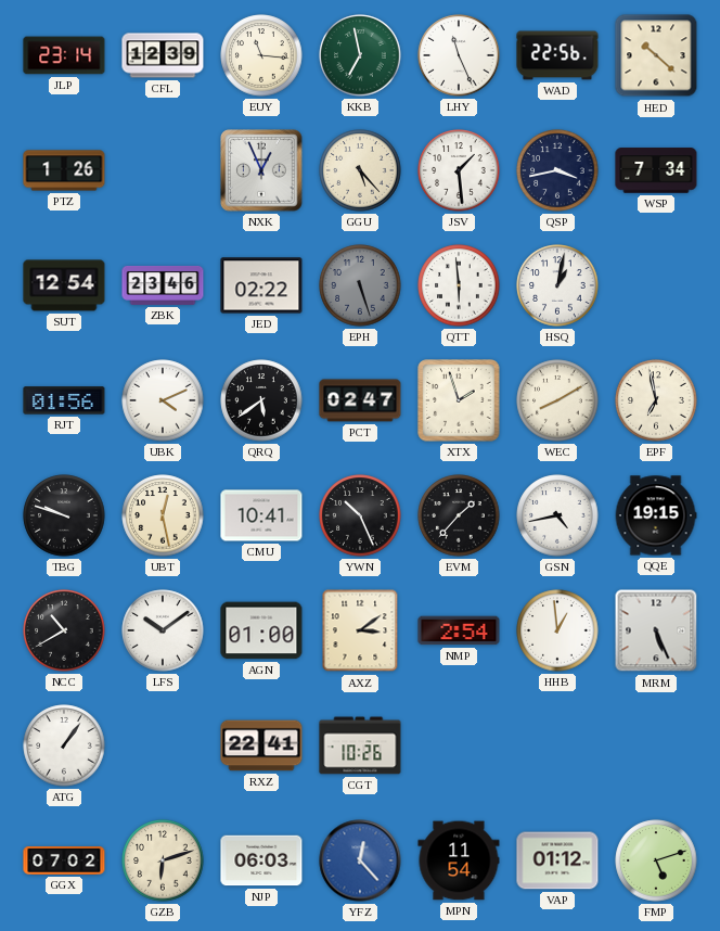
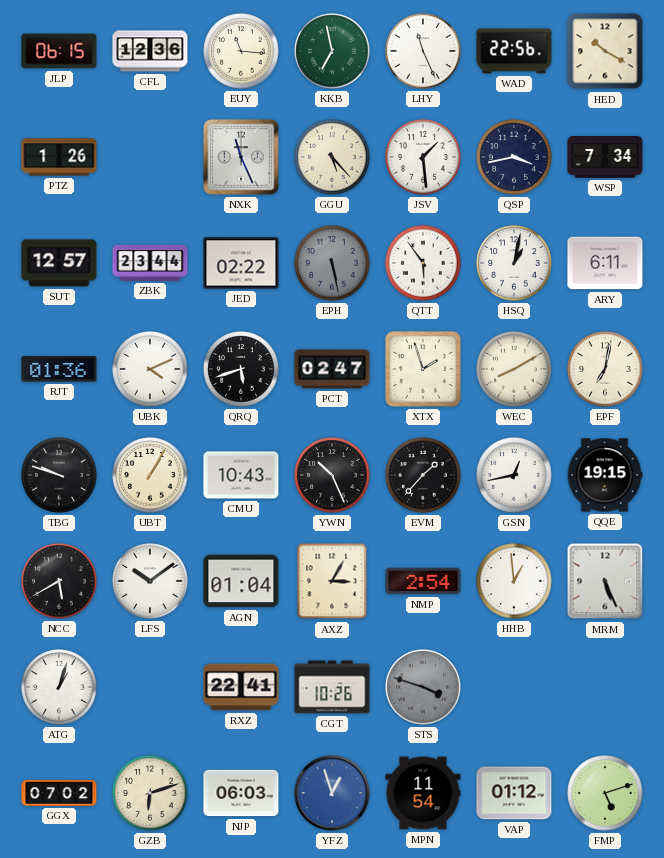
JLP: 23:14 -> 06:15 (59, 51)
CFL: 12:39 -> 12:36 (150, 51)
HED: 10:22 -> 10:20 (605, 51)
NXK: 12:56 -> 11:26 (241, 157)
SUT: 12:54 -> 12:57 (59, 263)
ZBK: 23:46 -> 23:44 (150, 263)
EPH: 5:27 -> 5:28 (332, 263)
QTT: 5:59 -> 5:54 (423, 263)
ARY: none -> 6:11 (605, 263)
RJT: 01:56 -> 01:36 (59, 369)
QRQ: 5:39 -> 5:42 (241, 369)
EPF: 6:58 -> 7:02 (605, 369)
UBT: 12:28 -> 1:05 (150, 475)
CMU: 10:41 -> 10:43 (241, 475)
GSN: 4:43 -> 12:43 (514, 475)
NCC: 10:40 -> 5:40 (59, 581)
AGN: 01:00 -> 01:04 (241, 581)
AXZ: 3:09 -> 3:05 (332, 581)
ATG: 1:06 -> 1:03 (59, 687)
STS: none -> 3:48 (423, 687)
YFZ: 12:23 -> 12:57 (332, 793)
